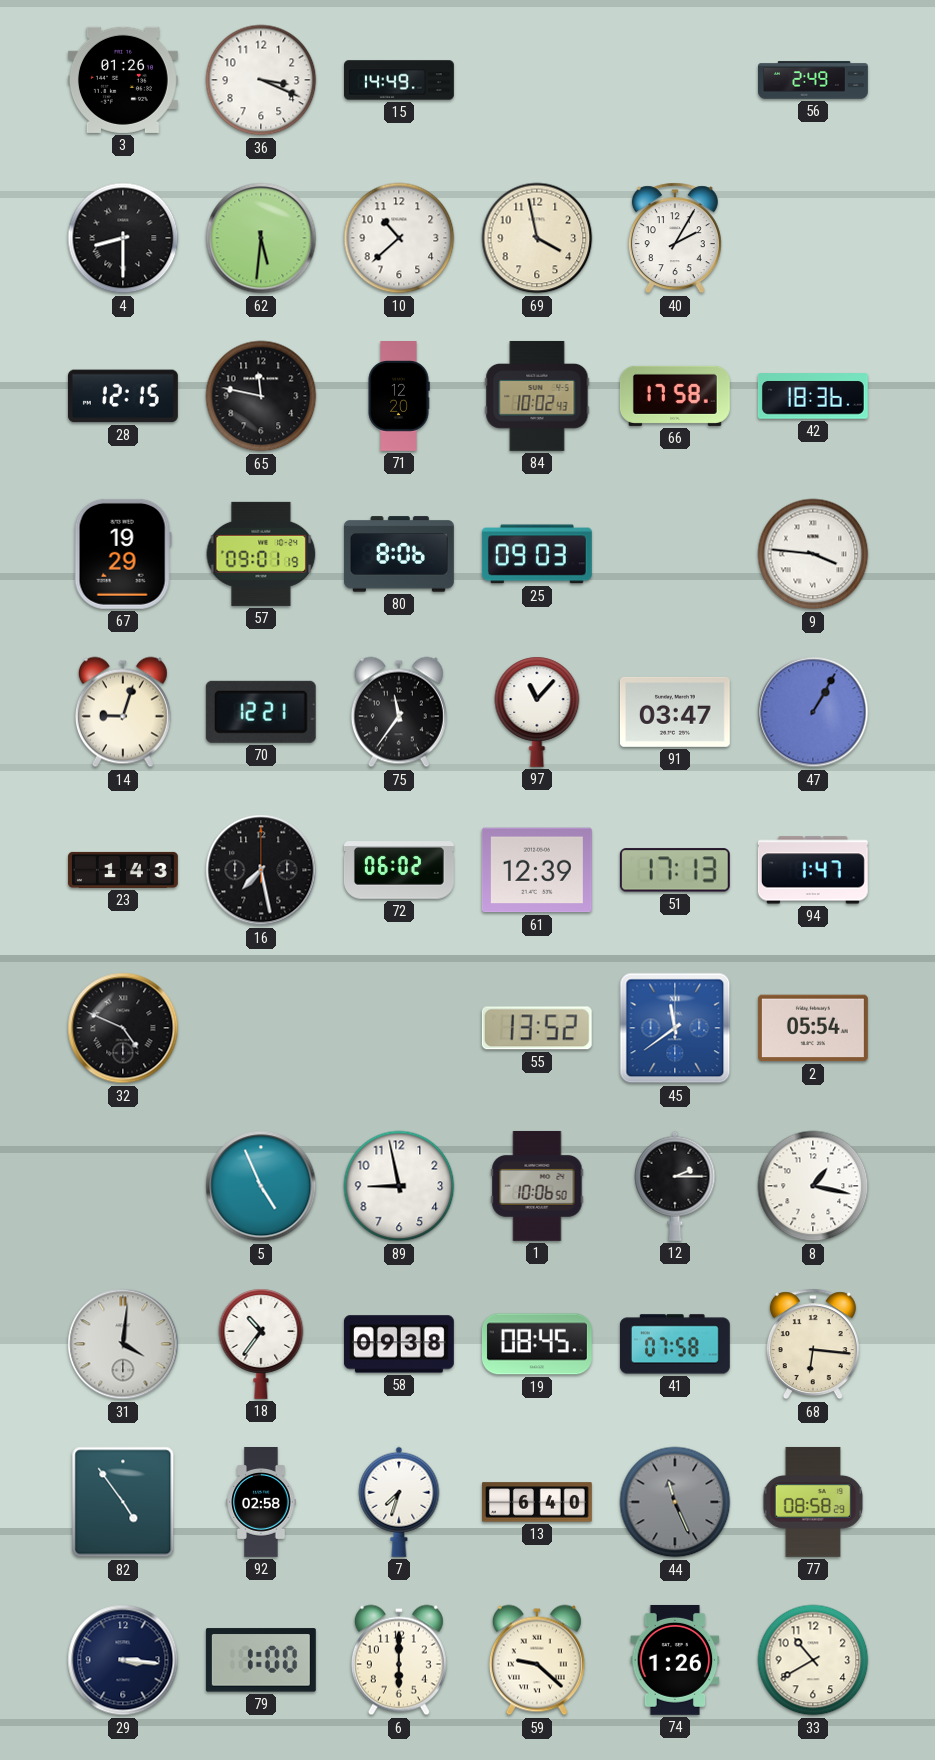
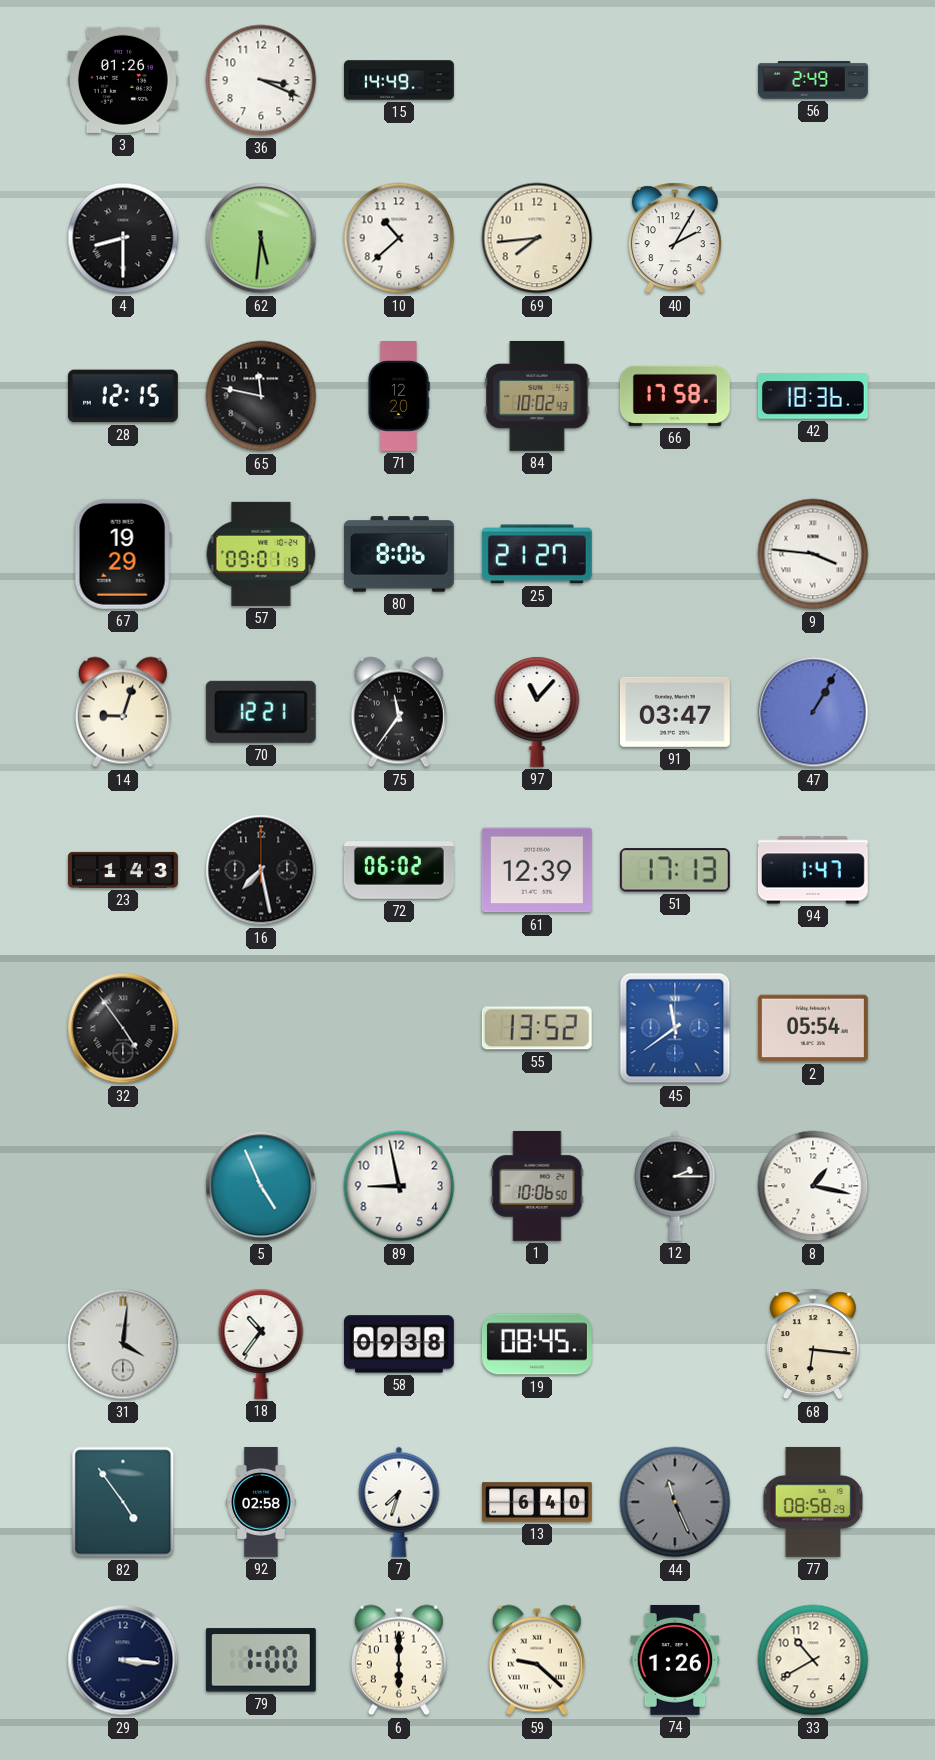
69: 3:58 -> 7:44 (537, 238)
25: 09:03 -> 21:27 (537, 554)
32: 4:49 -> 4:54 (123, 1028)
41: 07:58 -> none (675, 1344)
